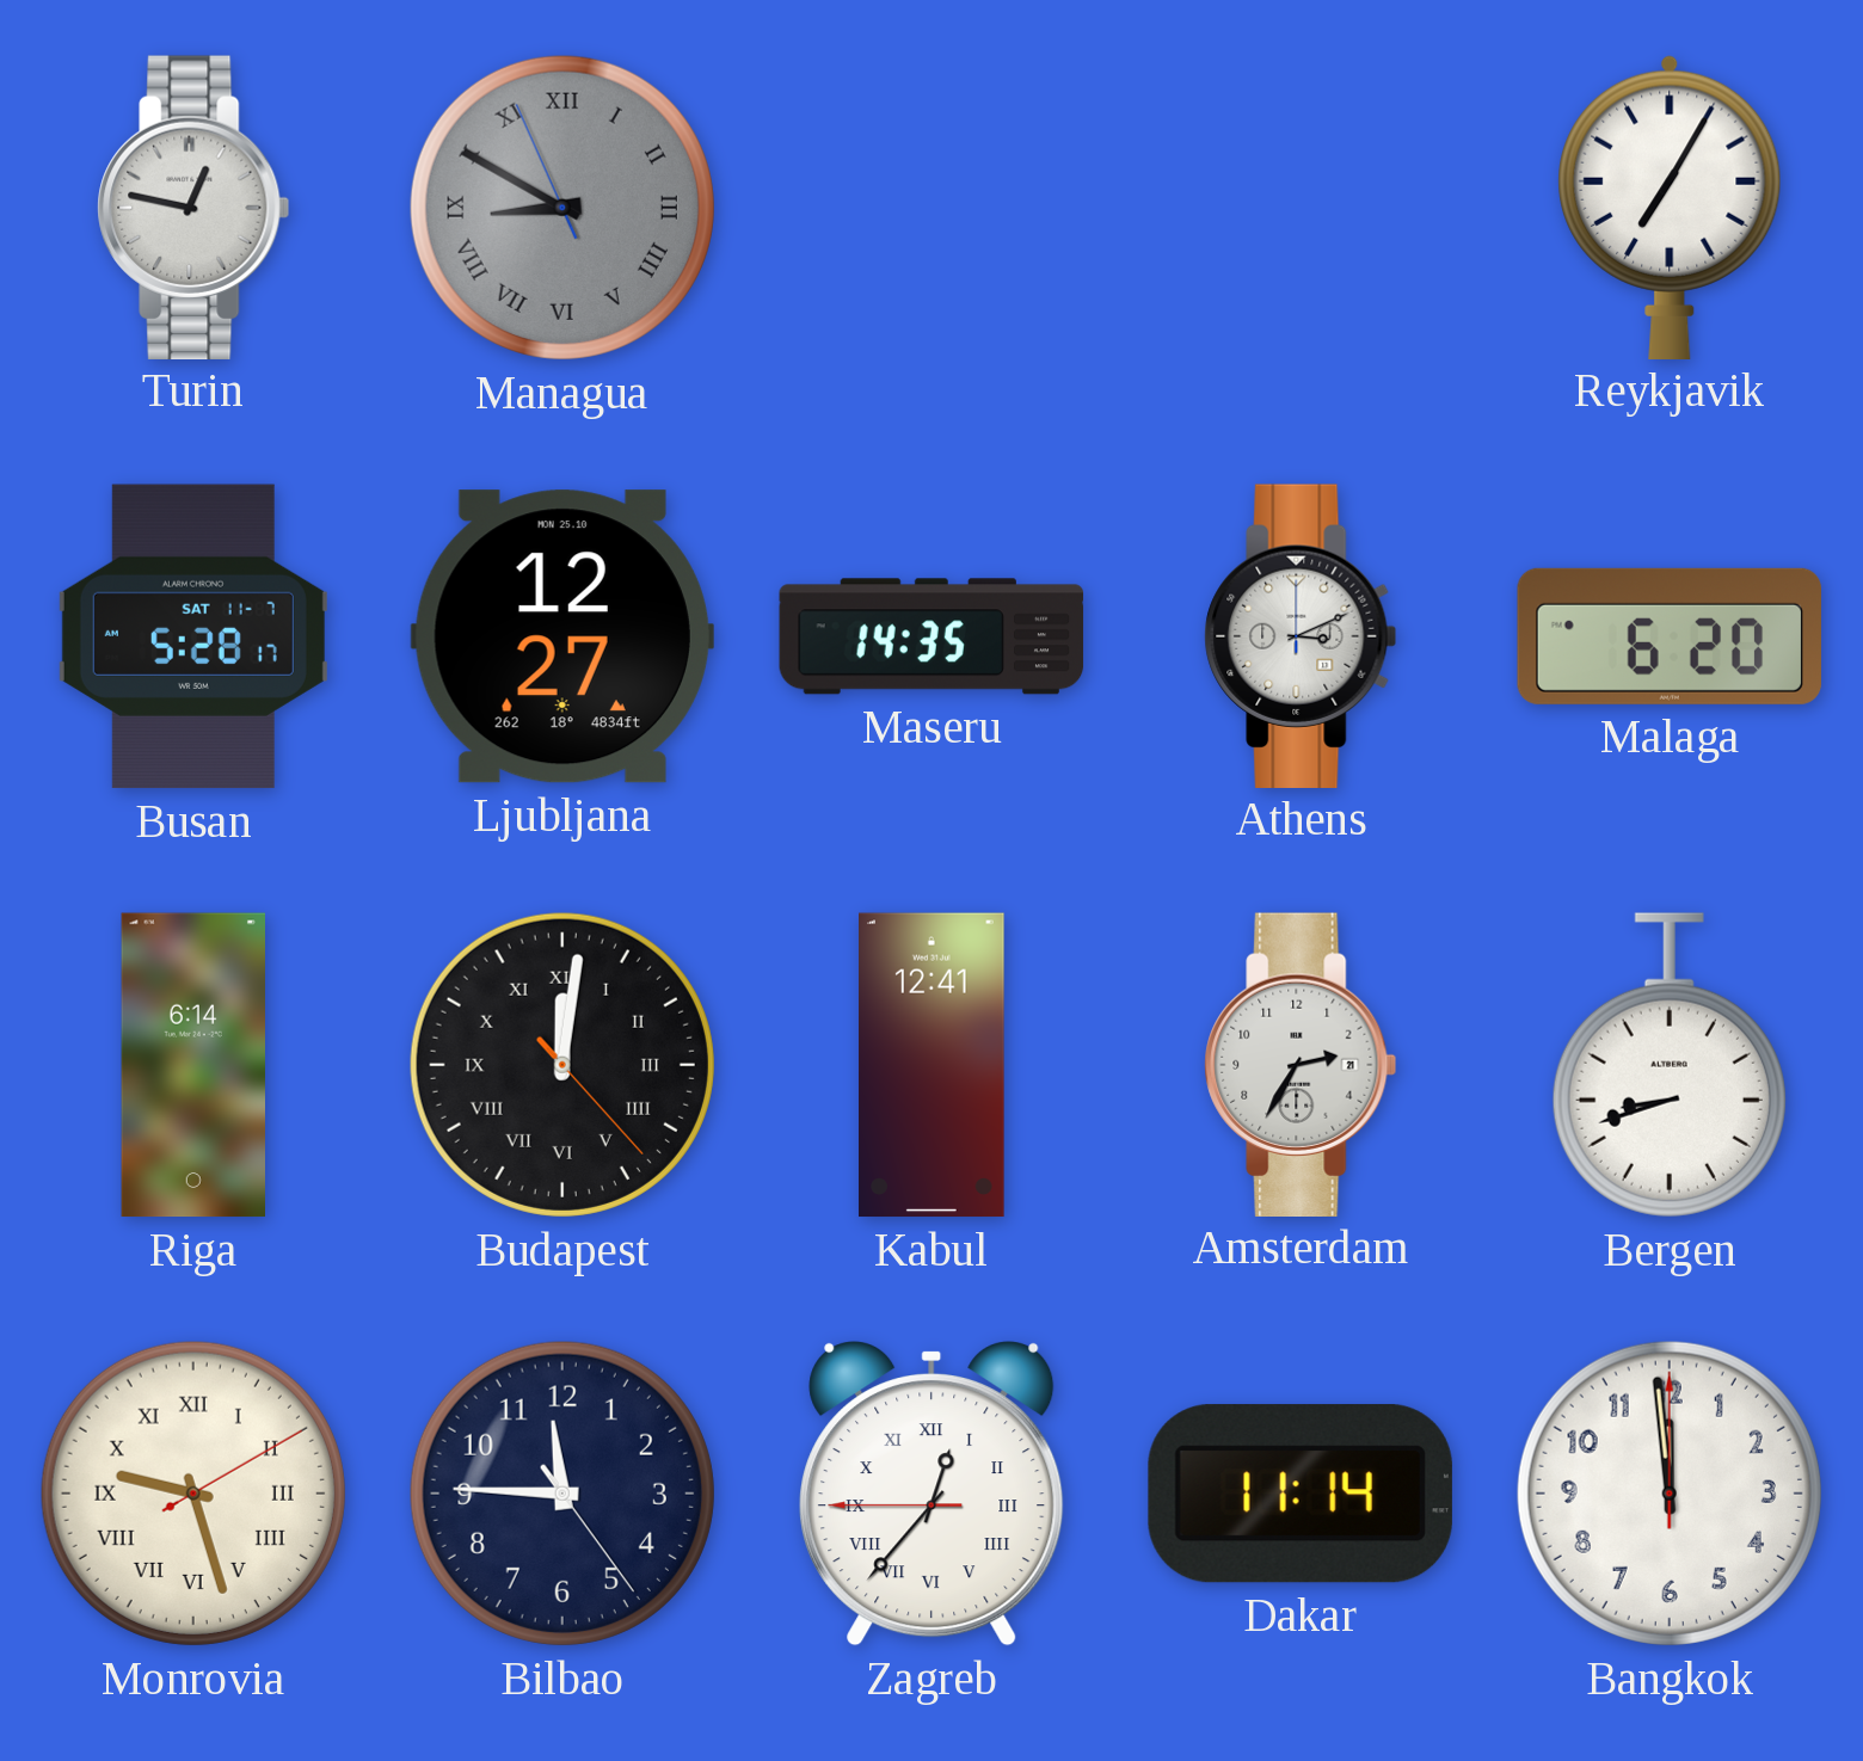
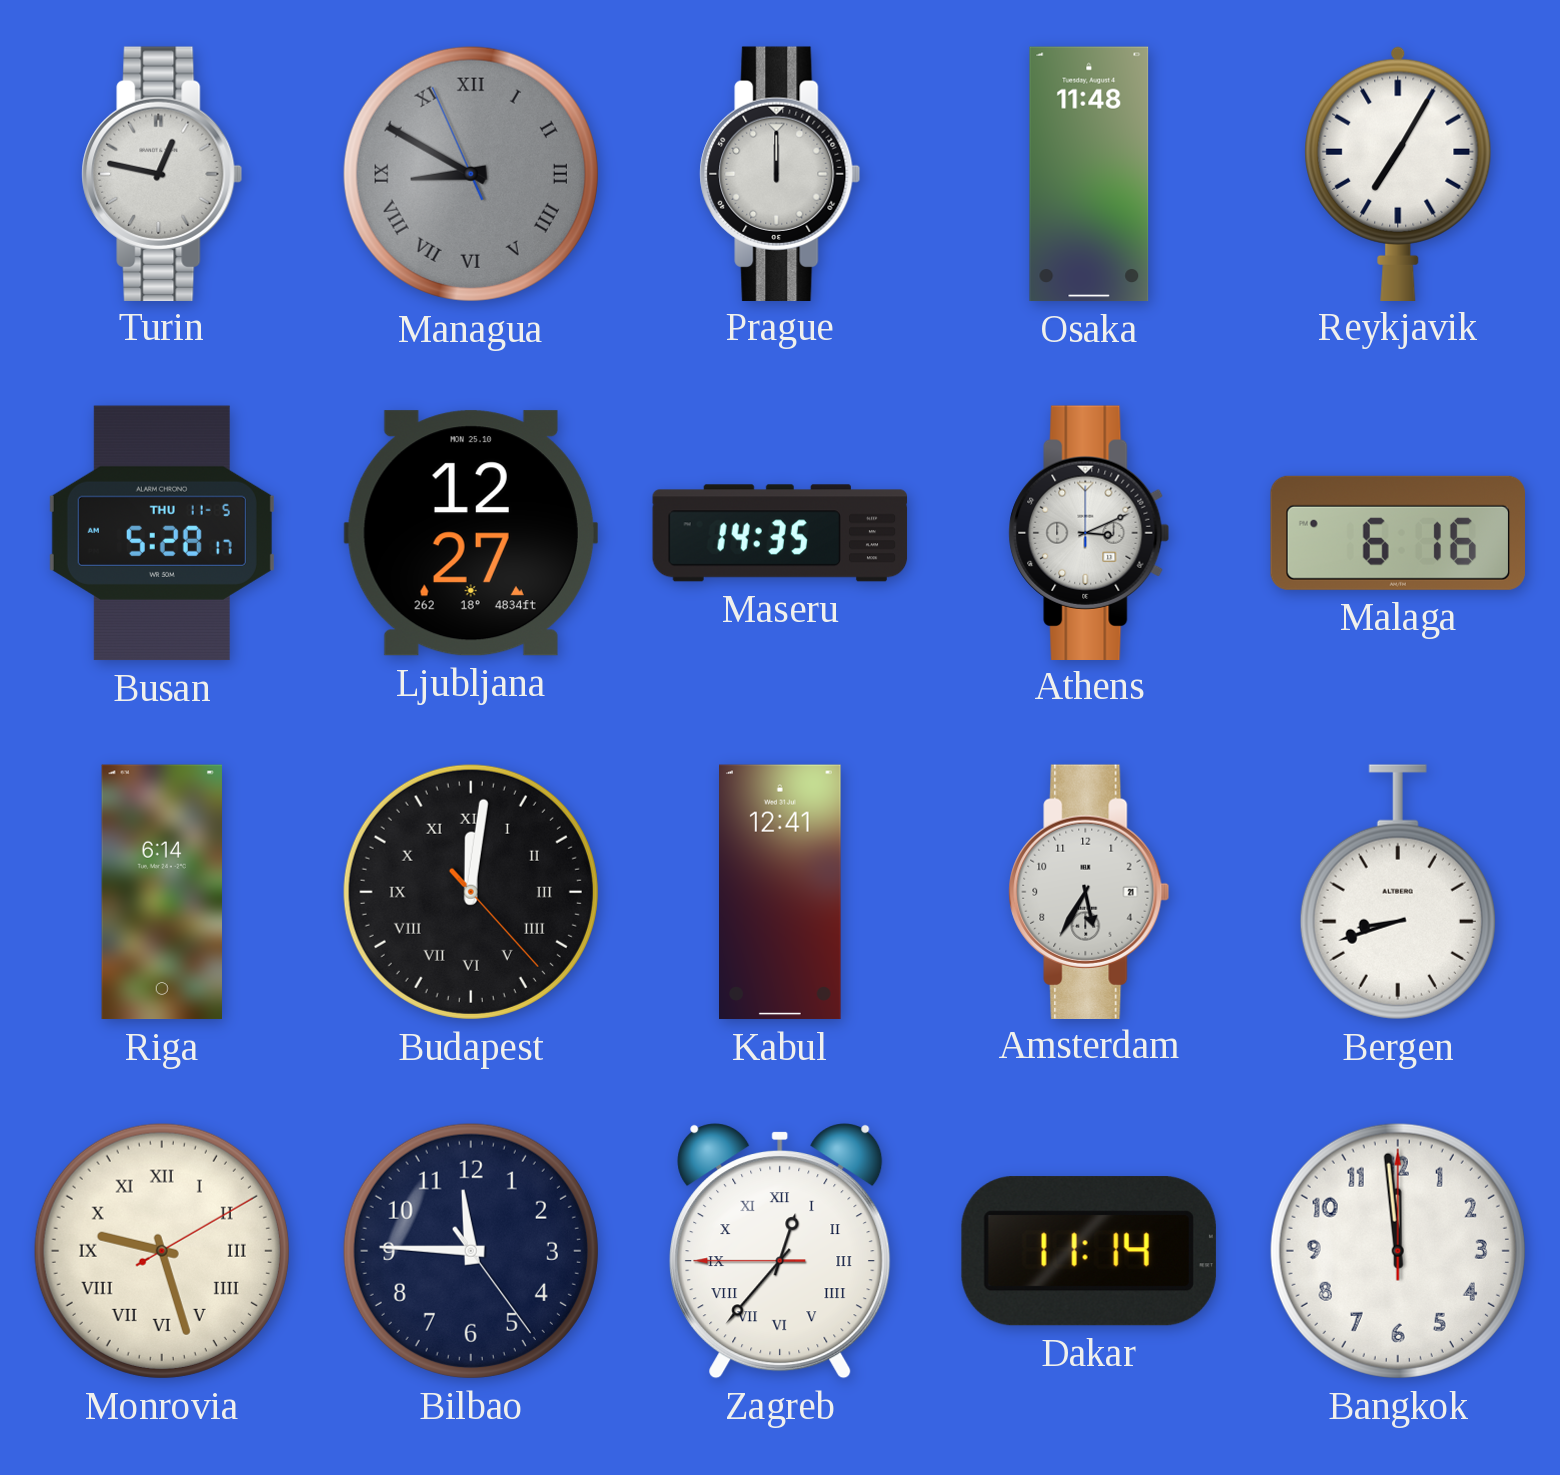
Prague: none -> 12:00 (780, 173)
Osaka: none -> 11:48 (1089, 174)
Busan date: SAT 11-7 -> THU 11-5 (162, 533)
Malaga: 6:20 -> 6:16 (1398, 533)
Amsterdam: 2:35 -> 5:35 (1089, 891)
